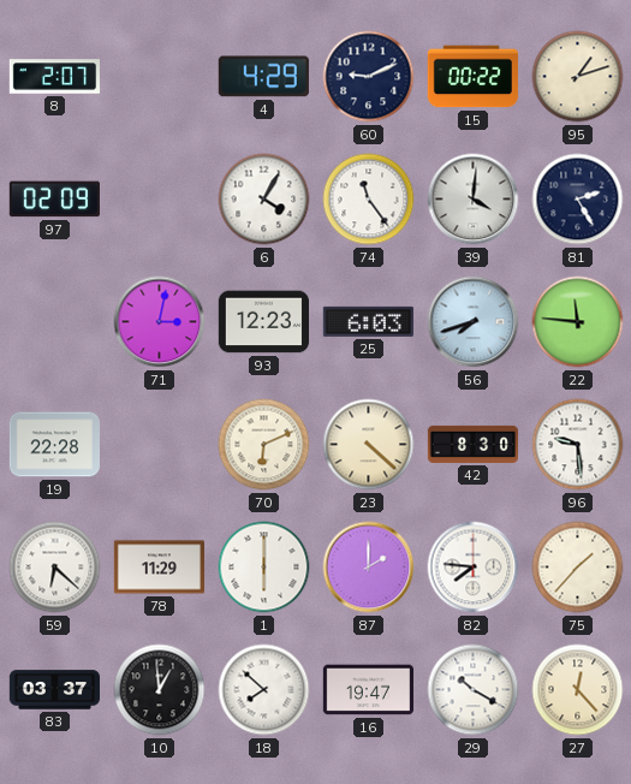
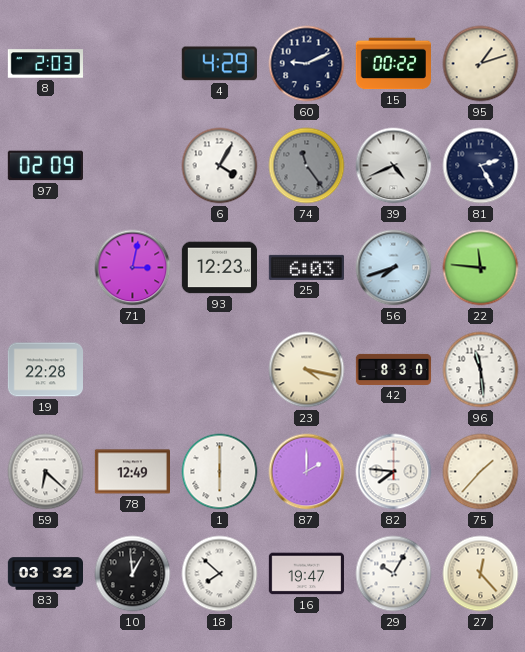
8: 2:07 -> 2:03 (45, 64)
74 dial: white -> grey (307, 166)
39: 4:01 -> 4:41 (394, 166)
70: 6:11 -> none (264, 445)
23: 4:22 -> 4:17 (307, 370)
96: 9:29 -> 11:29 (481, 370)
78: 11:29 -> 12:49 (132, 472)
83: 03:37 -> 03:32 (45, 574)
29: 10:20 -> 10:05 (394, 574)
